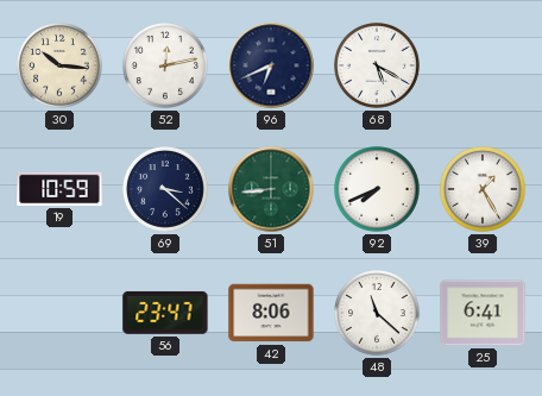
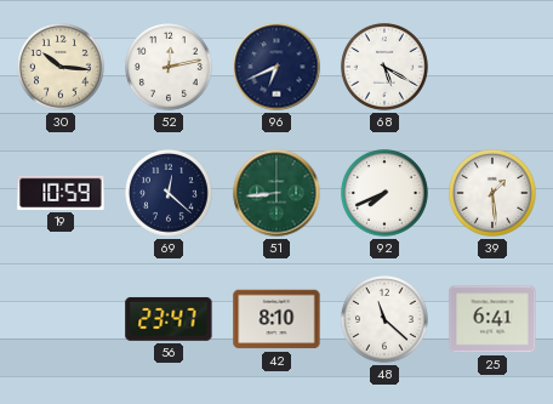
69: 3:22 -> 12:22 (170, 194)
39: 1:25 -> 1:29 (494, 194)
42: 8:06 -> 8:10 (276, 319)
